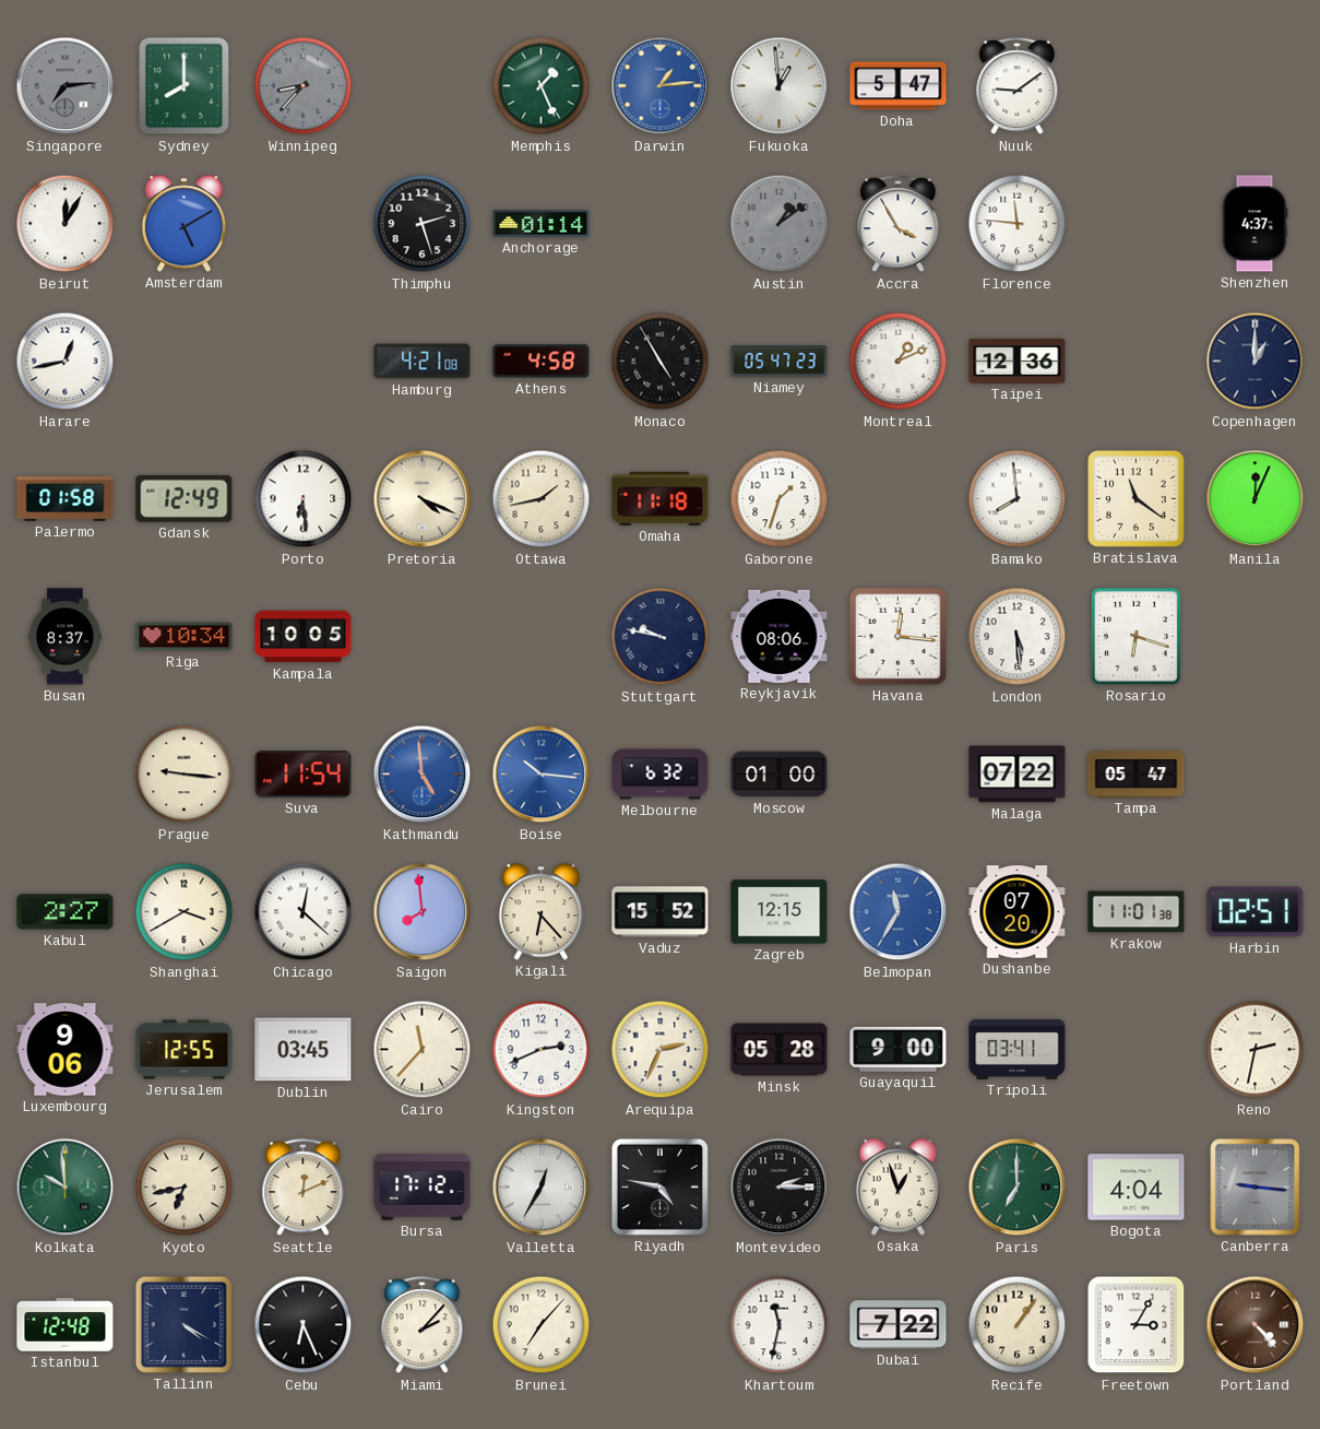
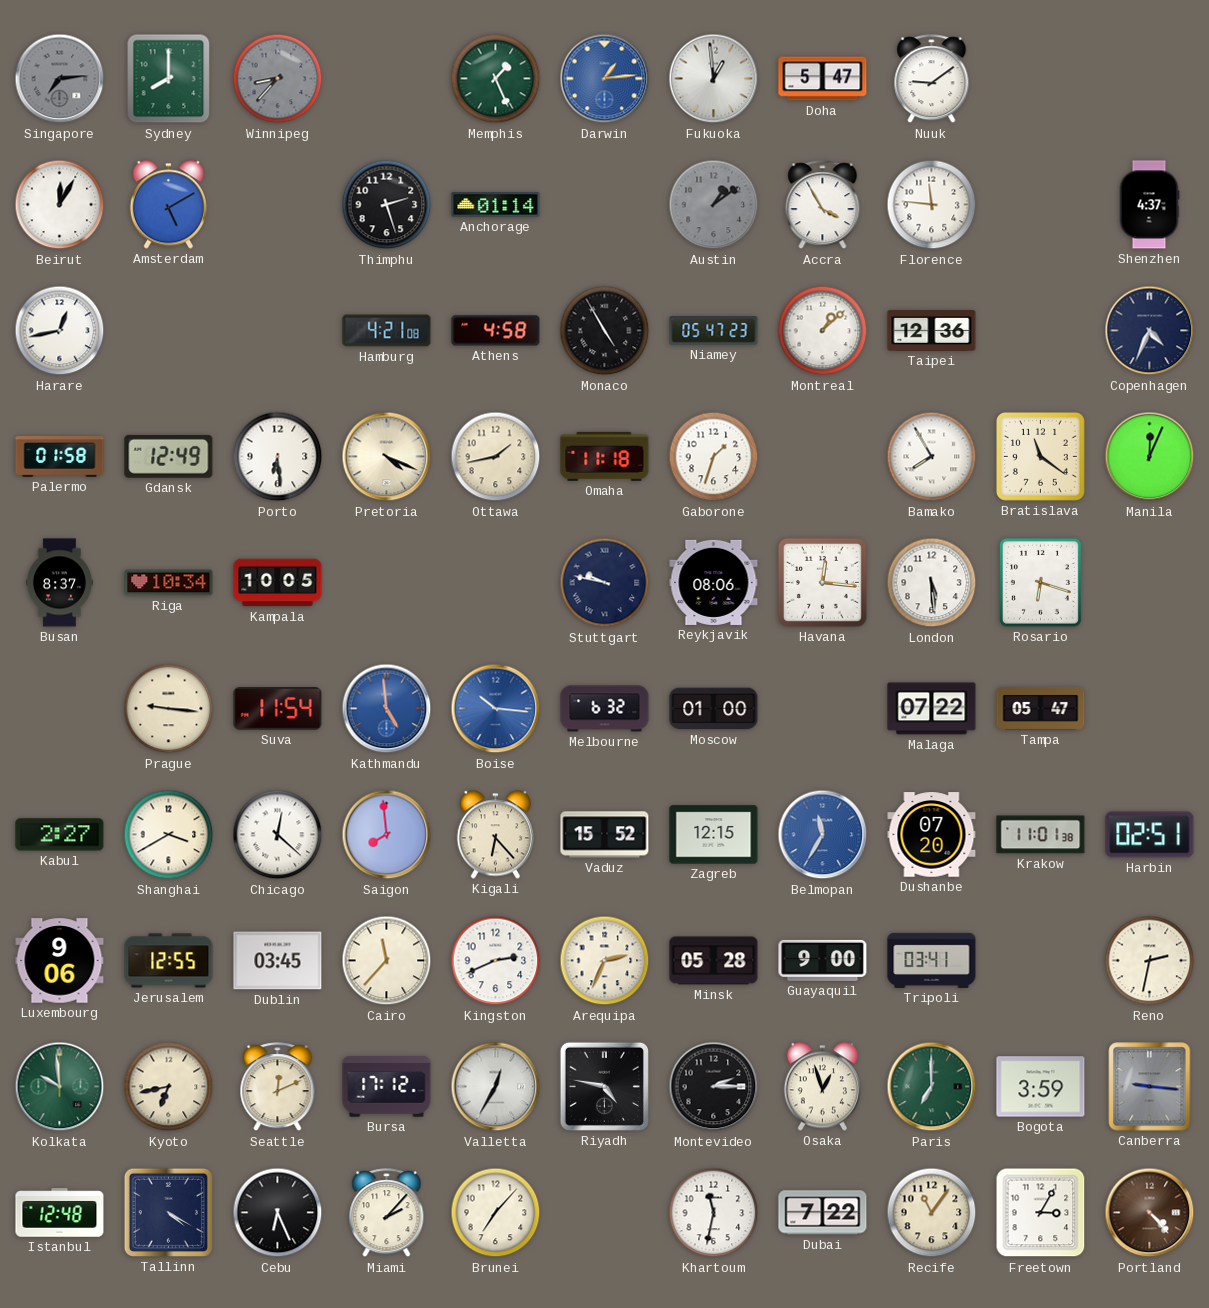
Montreal: 1:11 -> 1:08 (823, 331)
Copenhagen: 1:00 -> 4:34 (1150, 331)
Bamako: 7:59 -> 7:55 (932, 457)
Bogota: 4:04 -> 3:59 (1041, 1087)
Recife: 1:06 -> 11:06 (932, 1213)
